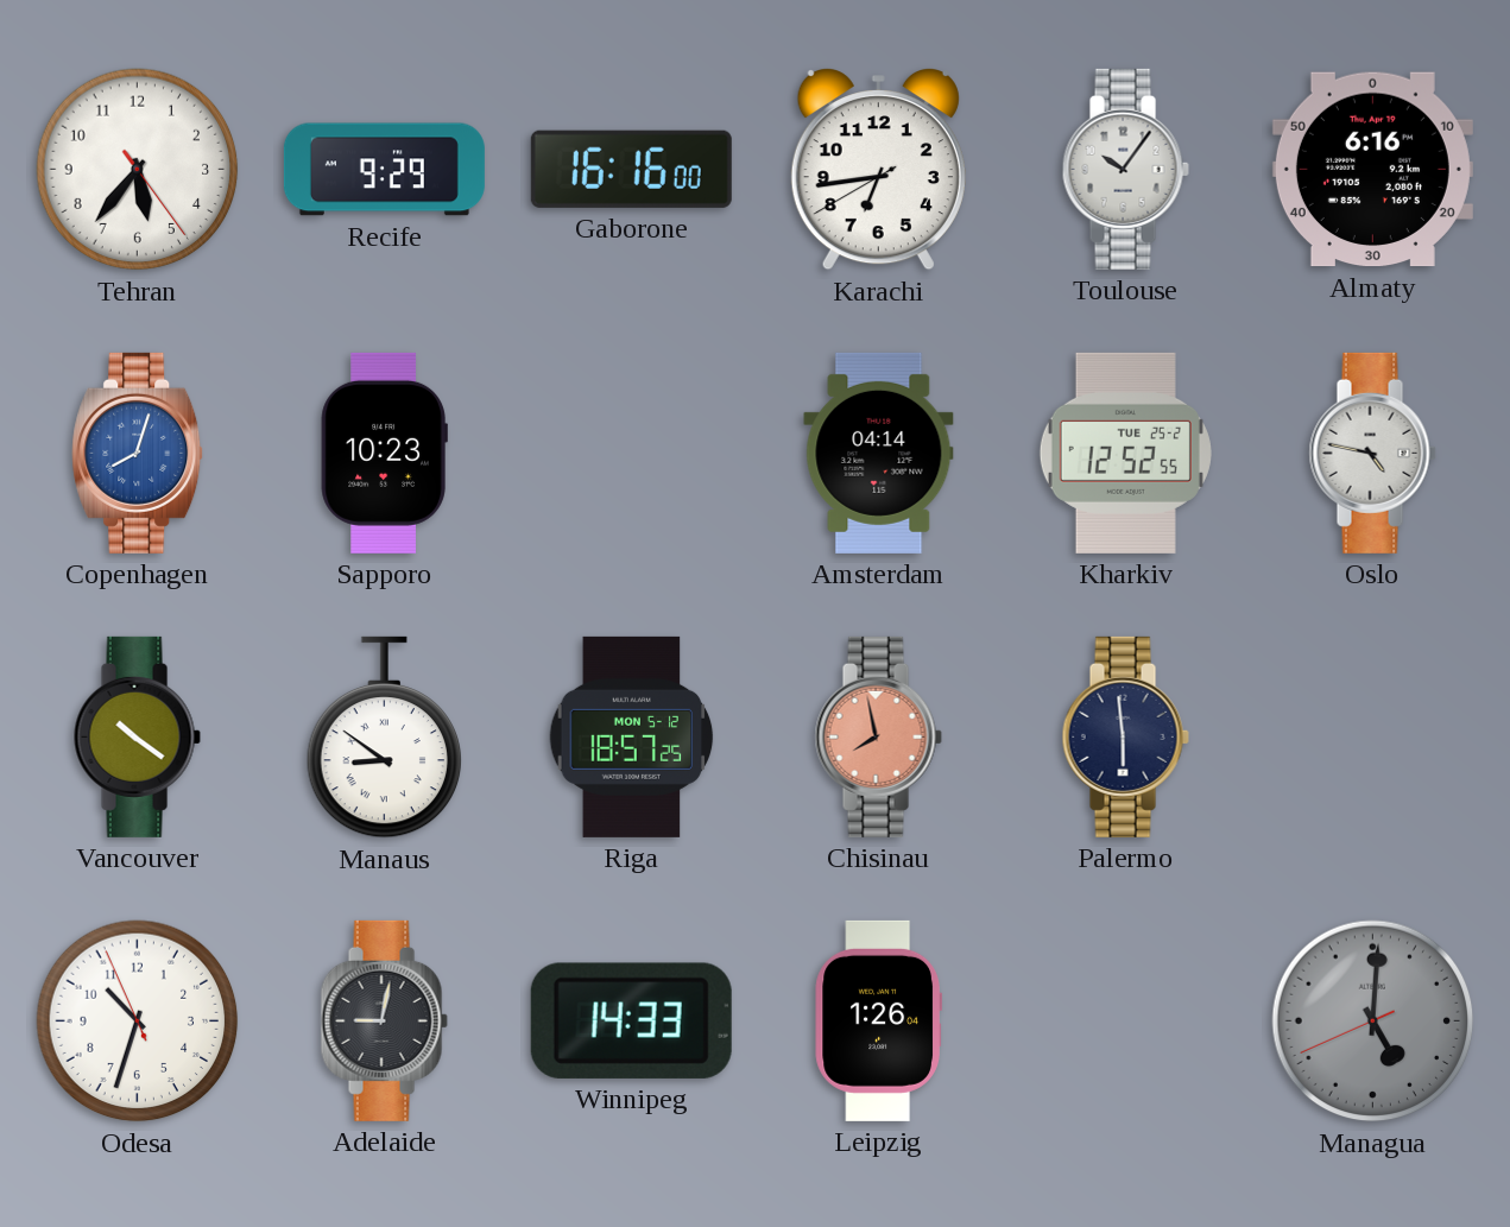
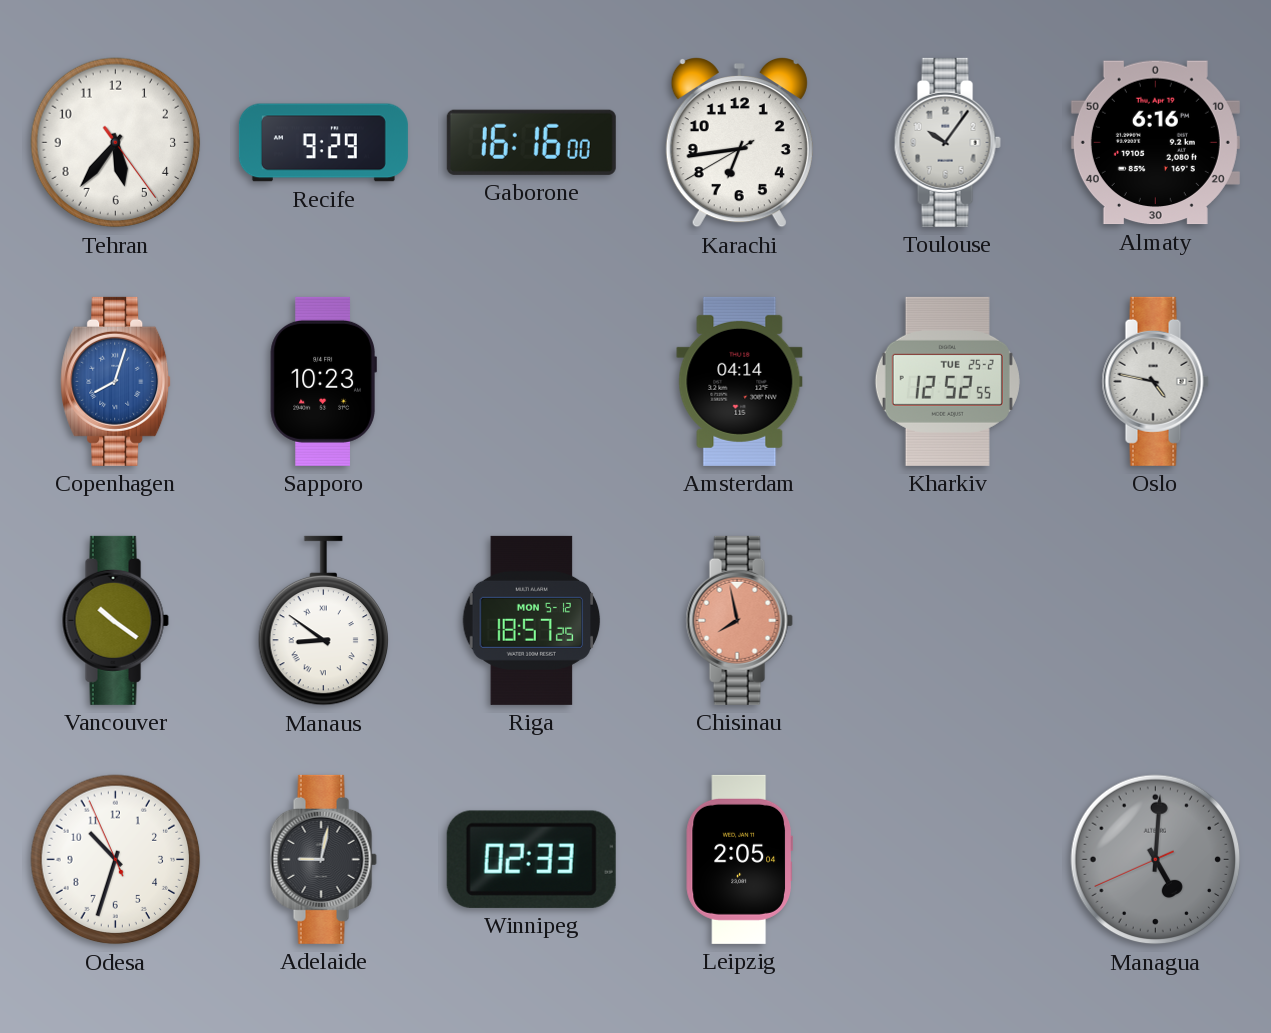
Palermo: 5:59 -> none (1125, 736)
Winnipeg: 14:33 -> 02:33 (531, 859)
Leipzig: 1:26 -> 2:05 (739, 859)
